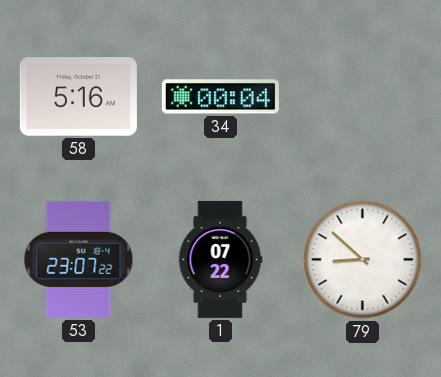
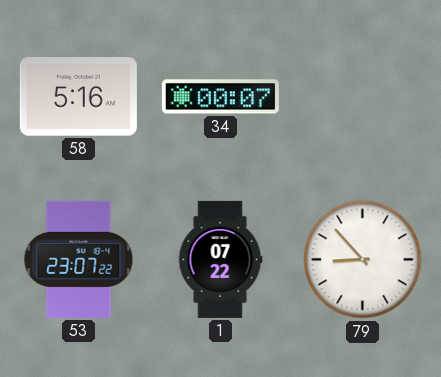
34: 00:04 -> 00:07 (220, 97)
79: 8:52 -> 8:53 (363, 260)
